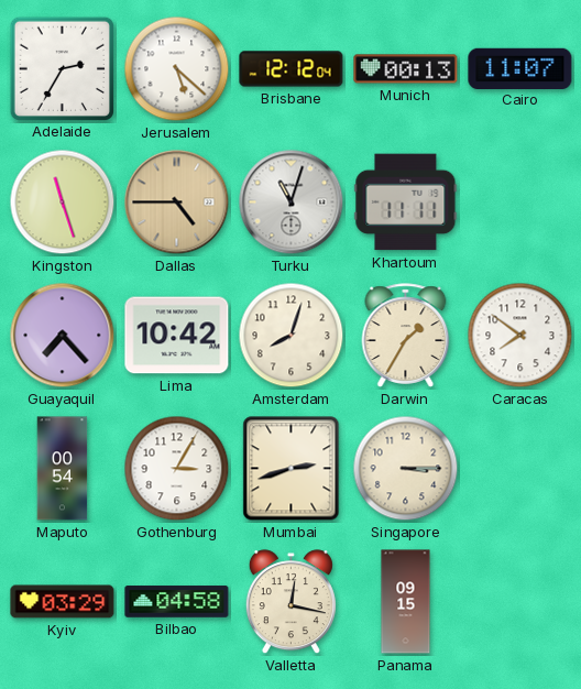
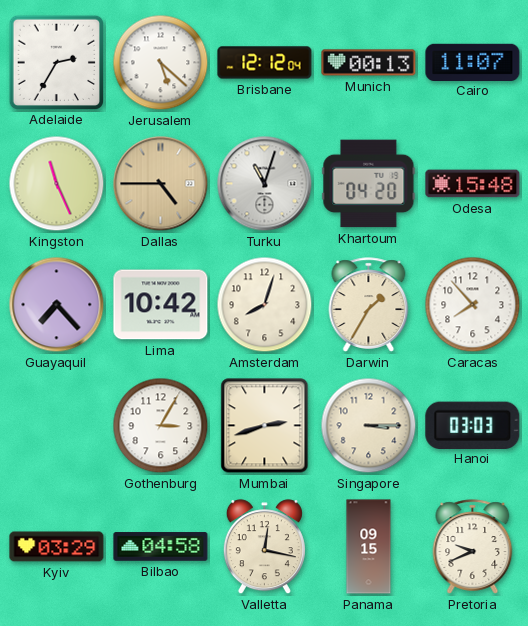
Kingston: 11:27 -> 11:26 (57, 184)
Khartoum: 11:11 -> 04:20 (369, 184)
Odesa: none -> 15:48 (473, 184)
Caracas: 7:51 -> 7:53 (473, 305)
Maputo: 00:54 -> none (63, 469)
Hanoi: none -> 03:03 (473, 425)
Pretoria: none -> 9:41 (473, 547)
